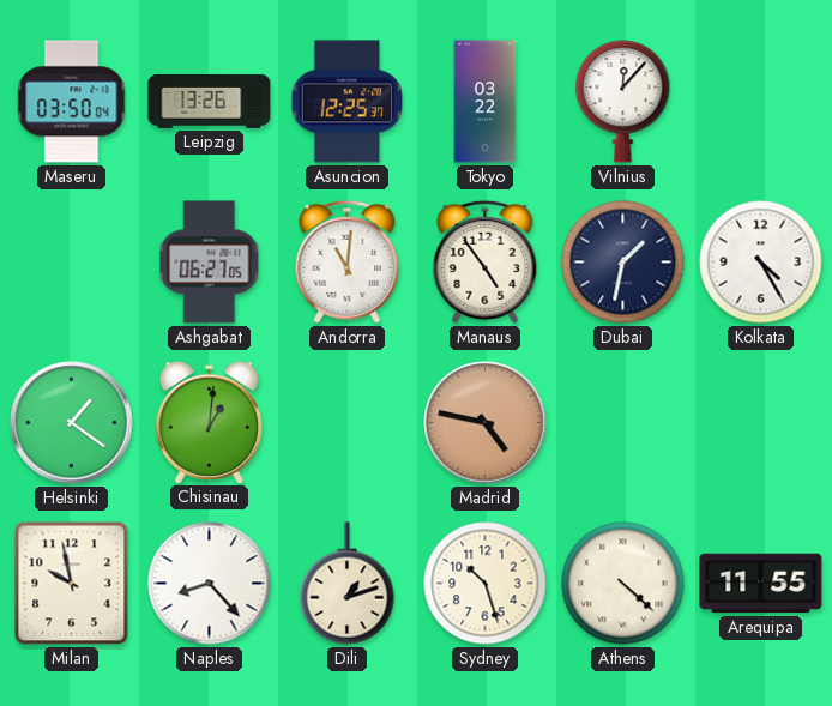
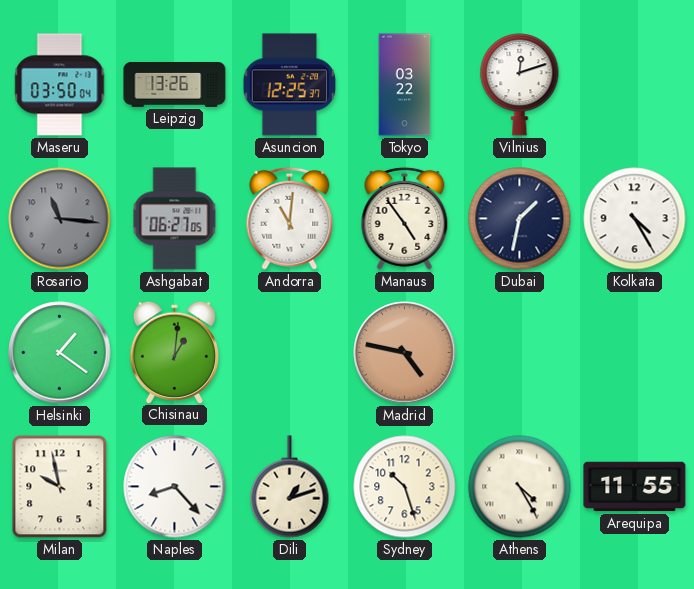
Vilnius: 12:07 -> 12:12 (520, 85)
Rosario: none -> 11:16 (60, 219)
Athens: 4:22 -> 4:25 (520, 487)
